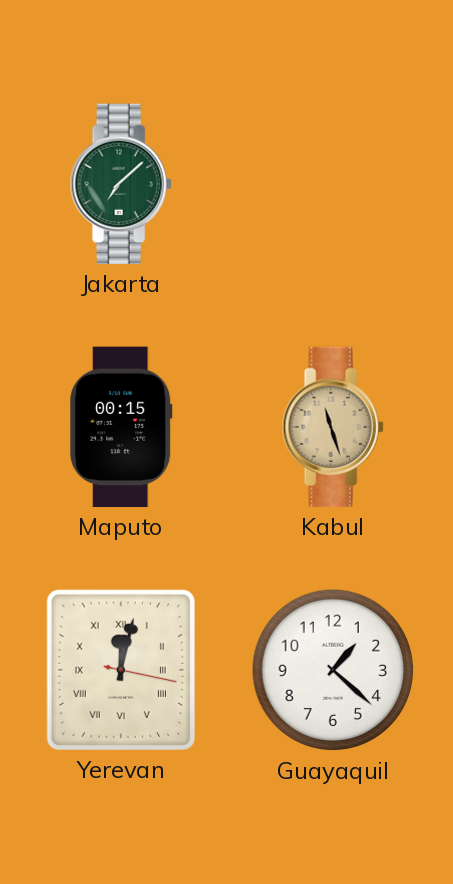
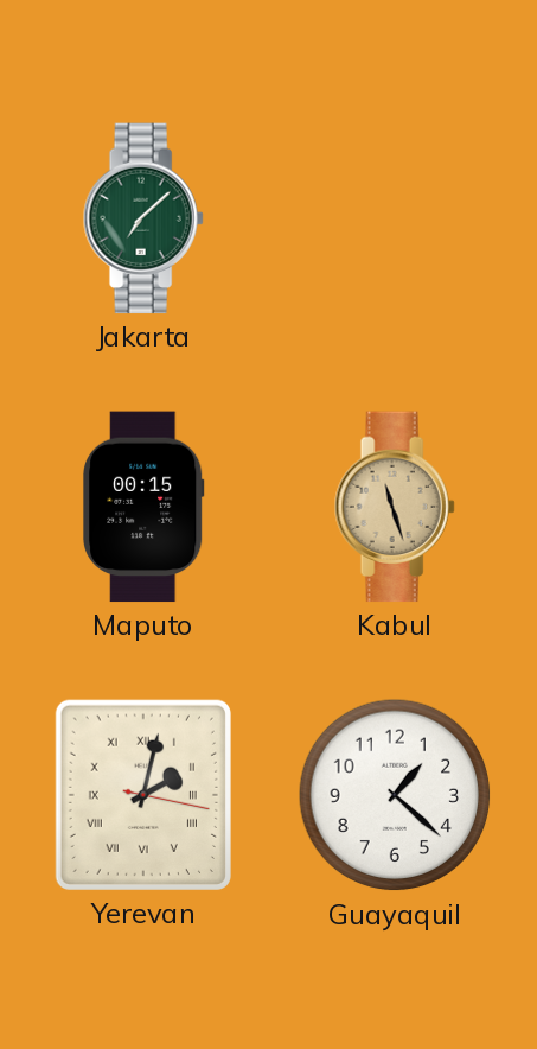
Yerevan: 12:02 -> 2:02 (143, 795)
